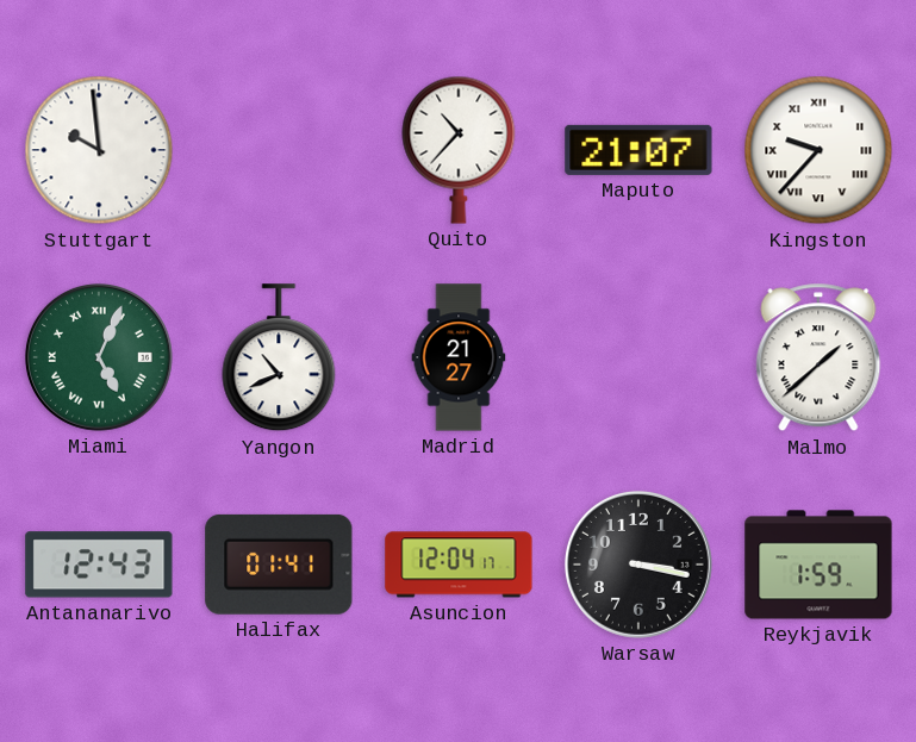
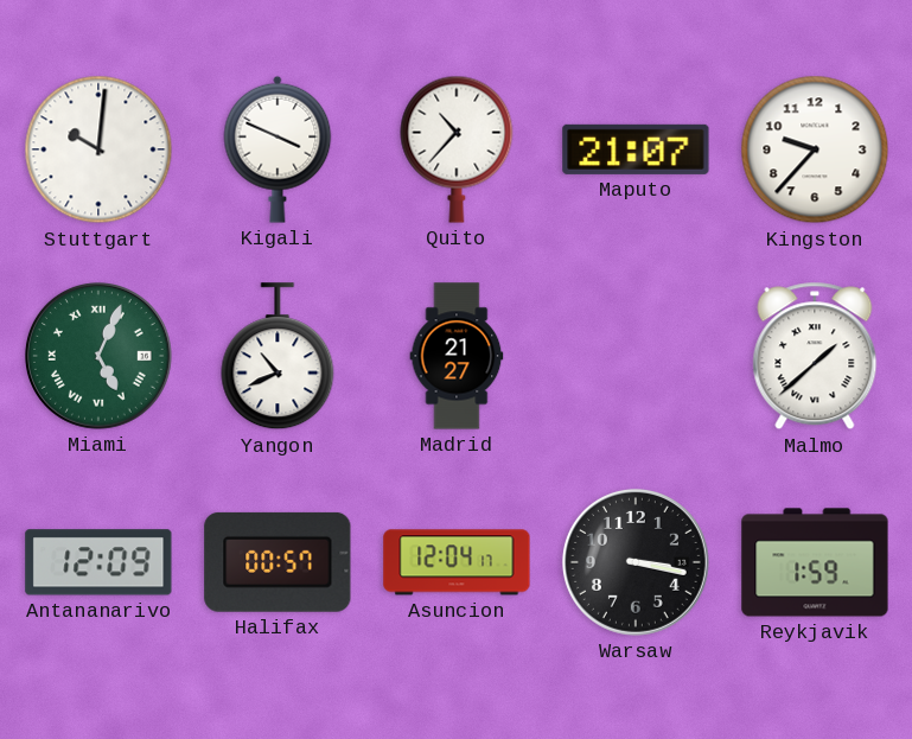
Stuttgart: 9:59 -> 10:01 (98, 149)
Kigali: none -> 3:49 (278, 149)
Kingston numerals: Roman -> Arabic (815, 149)
Antananarivo: 12:43 -> 12:09 (98, 562)
Halifax: 01:41 -> 00:57 (278, 562)
